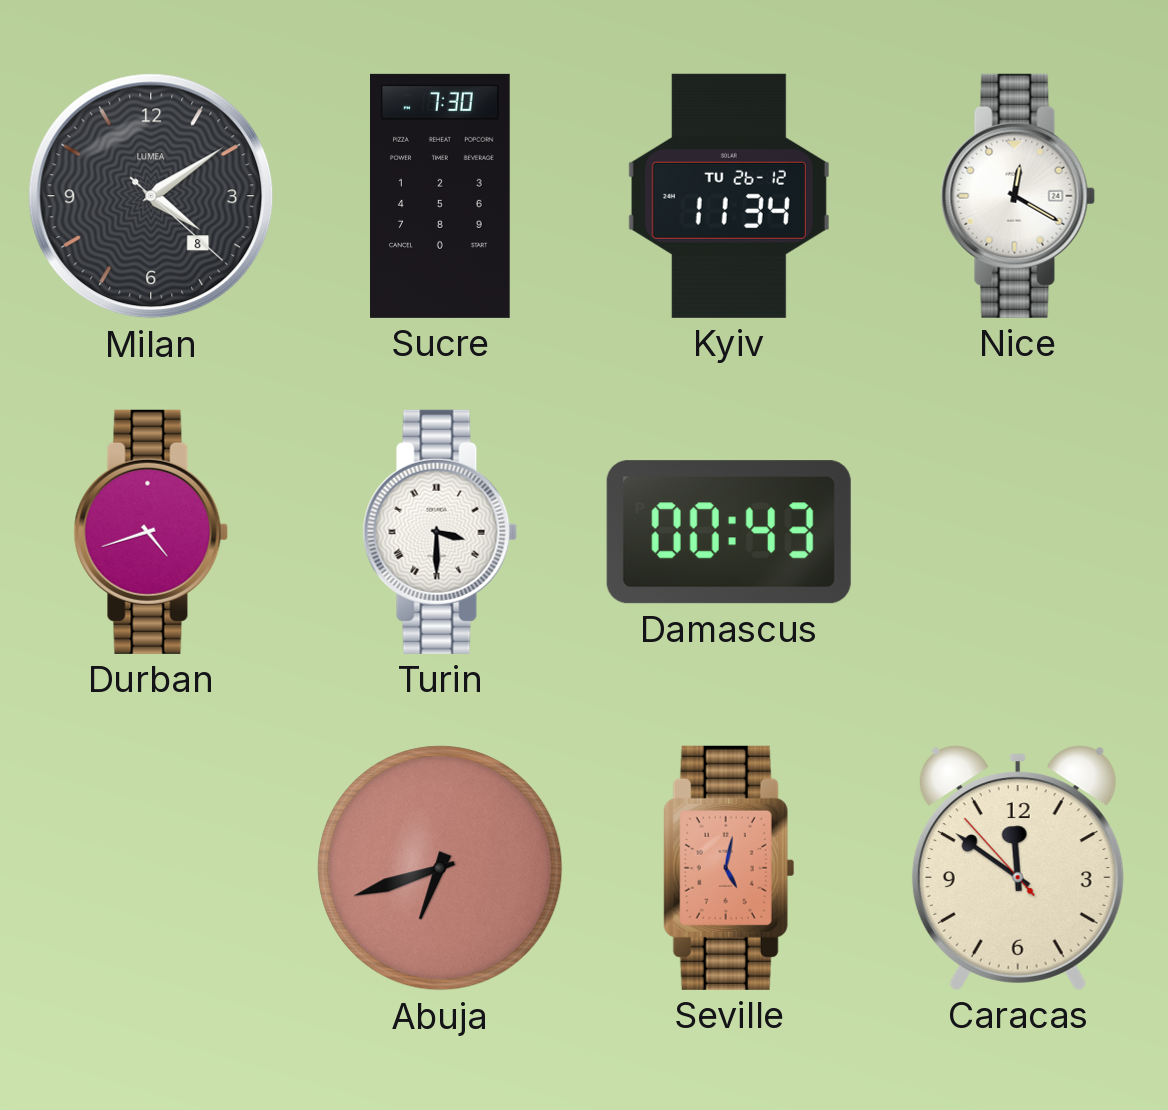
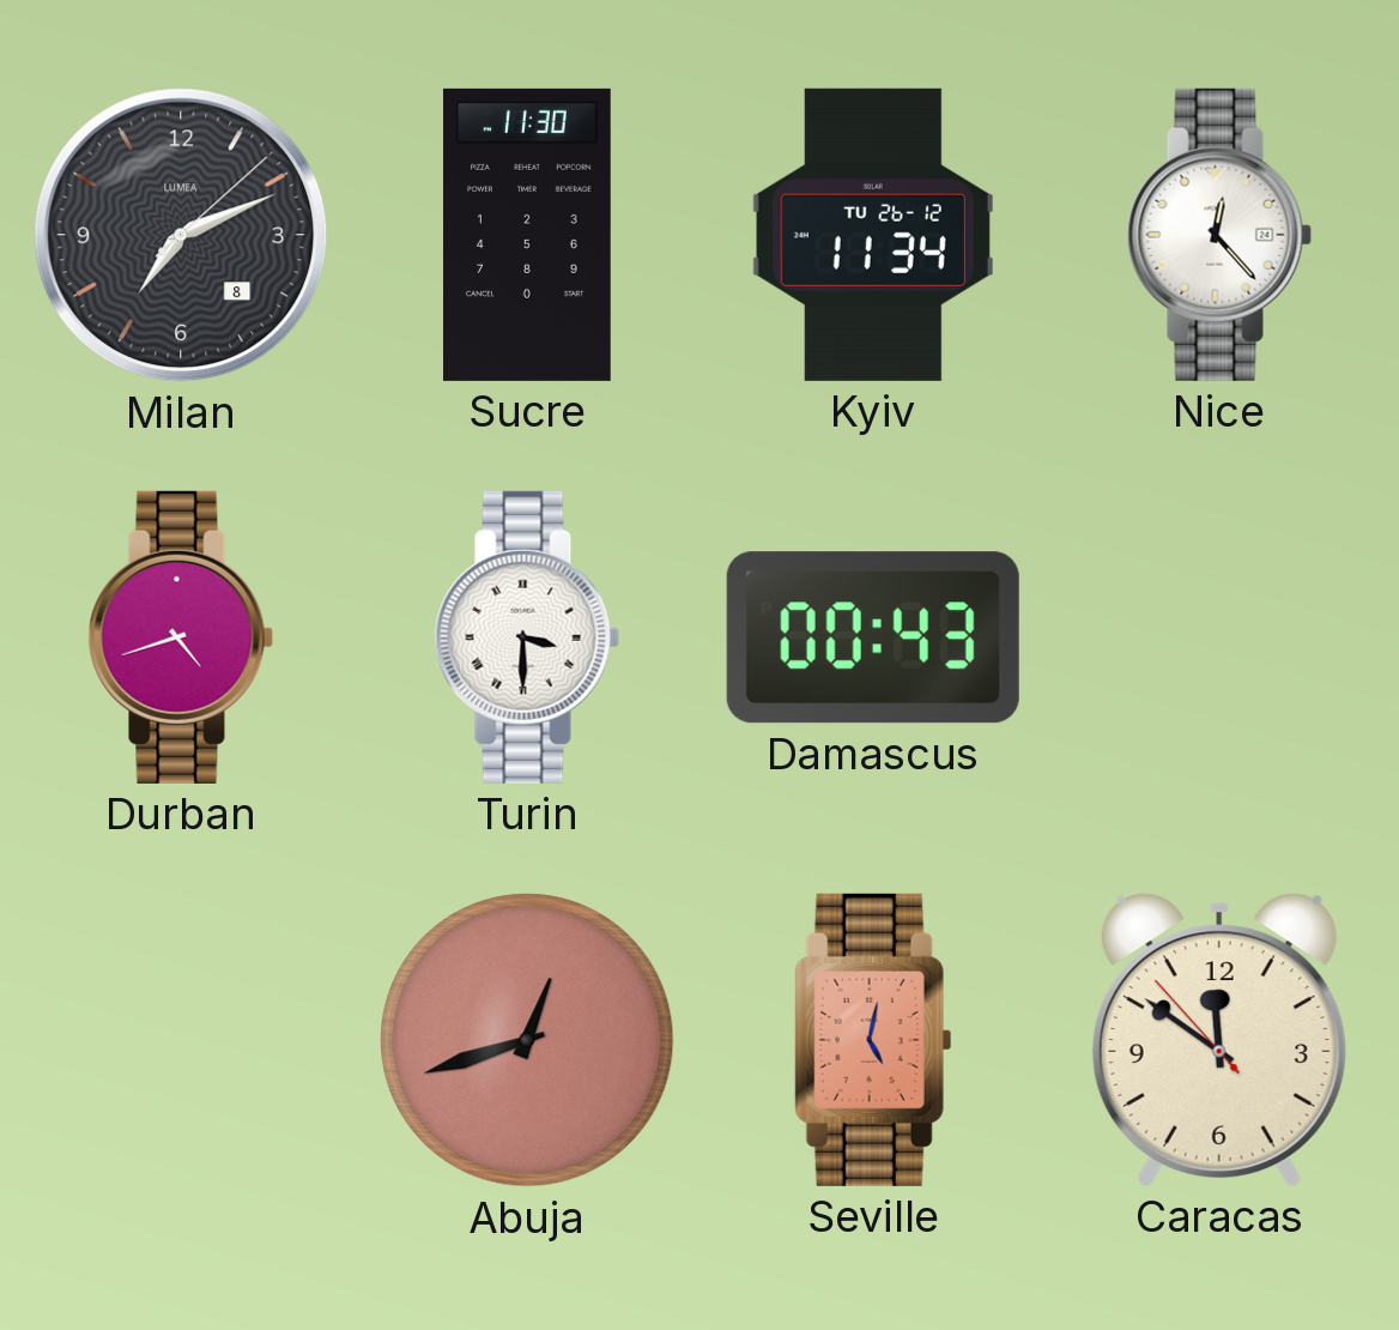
Milan: 4:09 -> 7:11 (181, 235)
Sucre: 7:30 -> 11:30 (528, 235)
Nice: 12:20 -> 12:23 (1219, 235)
Abuja: 6:42 -> 12:42 (527, 1040)
